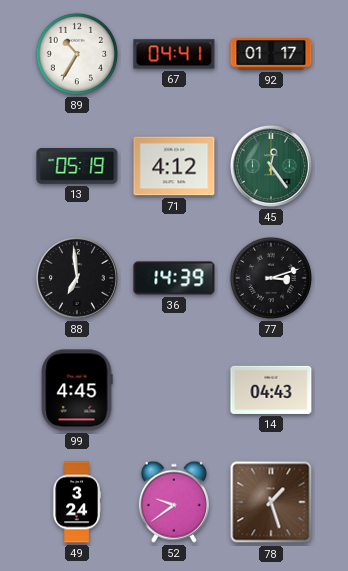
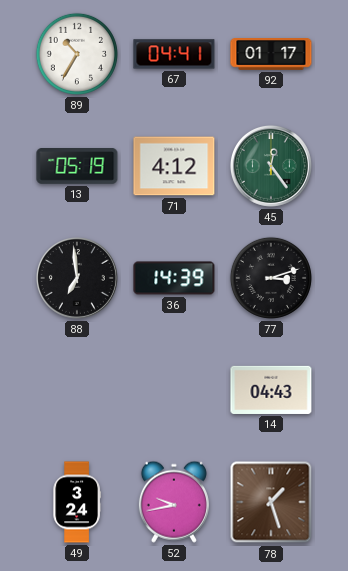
99: 4:45 -> none (77, 390)
52: 9:39 -> 9:43 (174, 502)
